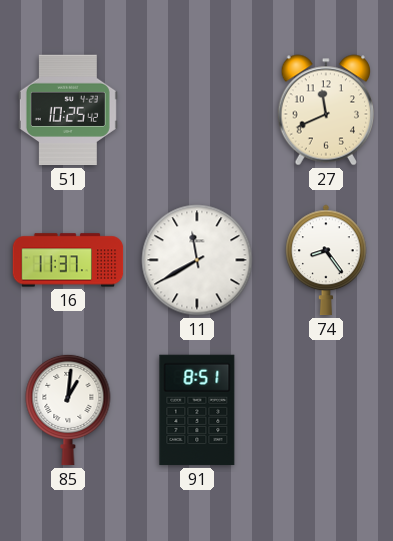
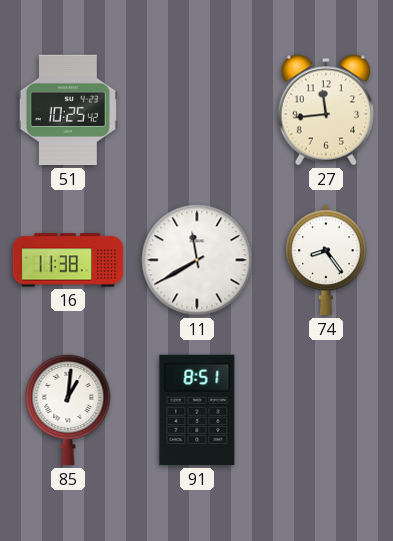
27: 11:41 -> 11:44 (325, 110)
16: 11:37 -> 11:38 (68, 260)
